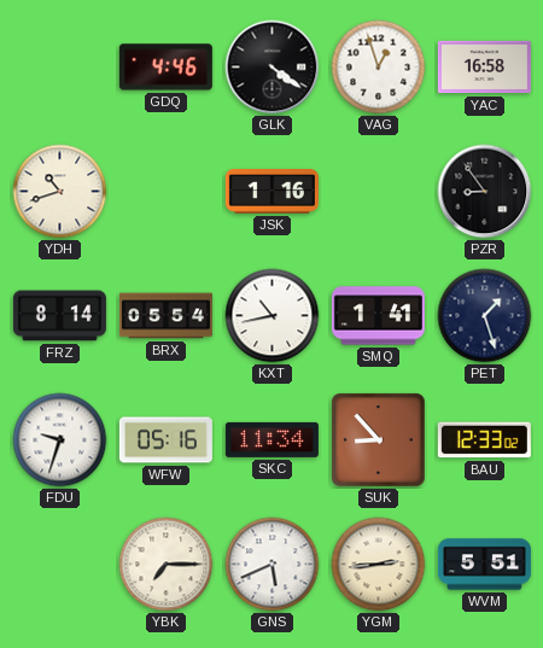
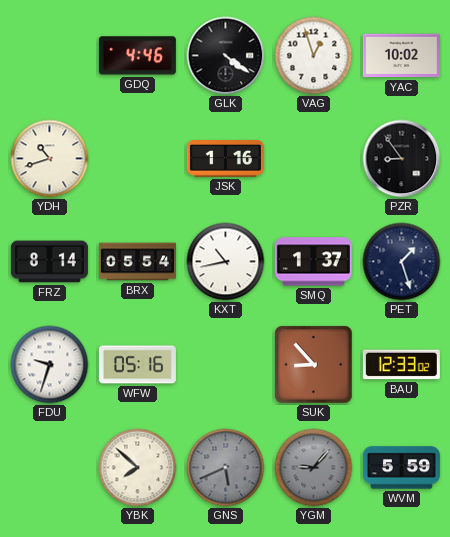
YAC: 16:58 -> 10:02 (401, 56)
SMQ: 1:41 -> 1:37 (313, 262)
SKC: 11:34 -> none (271, 439)
YBK: 7:15 -> 7:52 (138, 468)
GNS dial: white -> grey (226, 468)
YGM: 2:44 -> 9:07 (314, 468)
YGM dial: cream -> grey (314, 468)
WVM: 5:51 -> 5:59 (401, 468)
